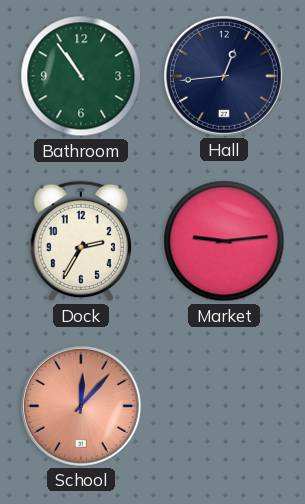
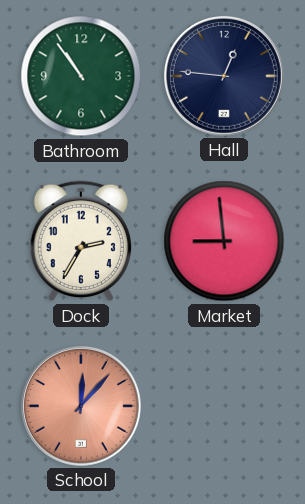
Hall: 12:44 -> 12:46 (224, 76)
Market: 9:14 -> 8:59 (224, 241)
